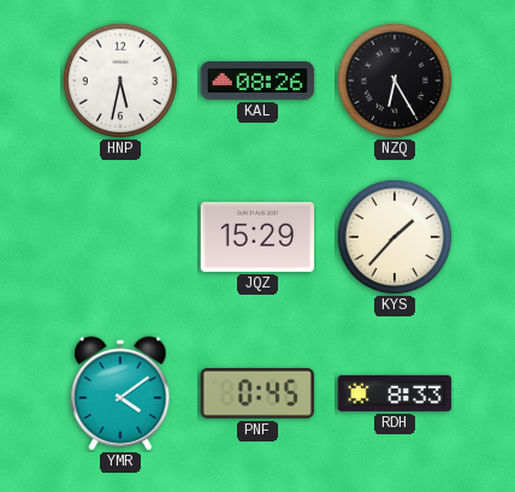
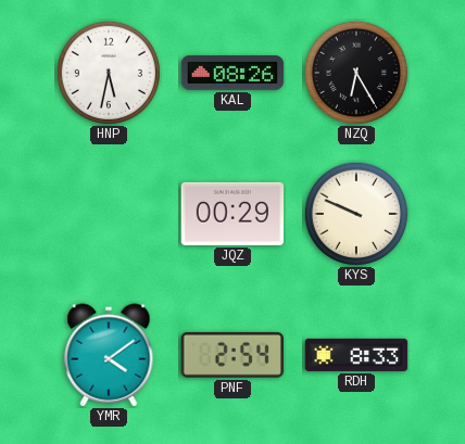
JQZ: 15:29 -> 00:29 (232, 214)
KYS: 1:37 -> 9:49 (355, 213)
PNF: 0:45 -> 2:54 (232, 355)
